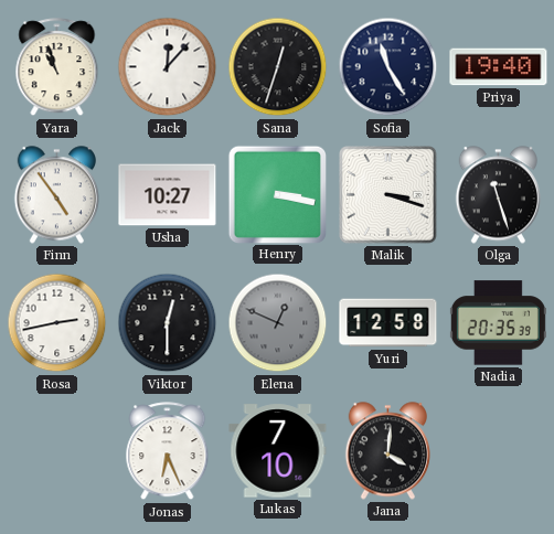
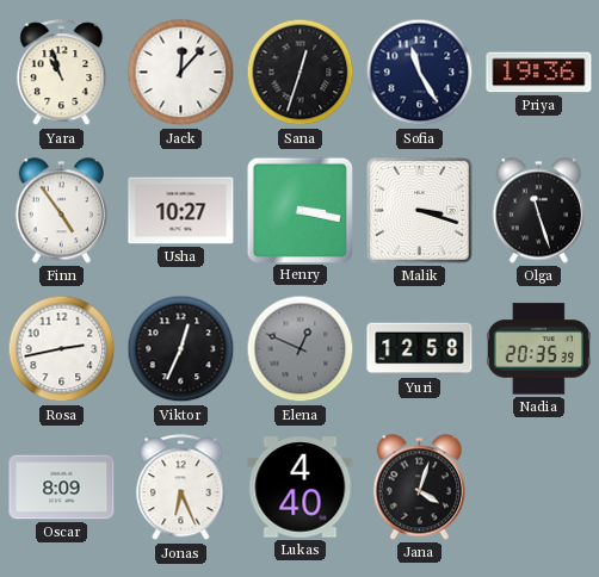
Priya: 19:40 -> 19:36 (539, 73)
Viktor: 12:30 -> 12:34 (181, 349)
Oscar: none -> 8:09 (62, 488)
Lukas: 7:10 -> 4:40 (301, 488)
Jana: 4:01 -> 4:03 (419, 488)
